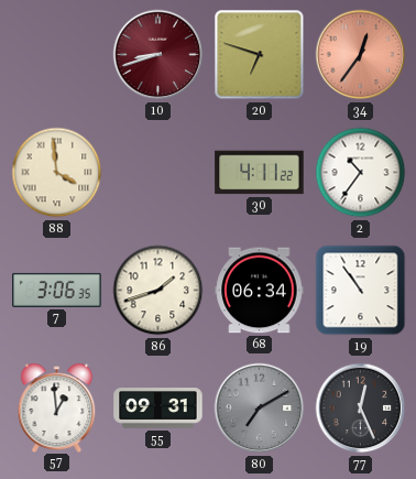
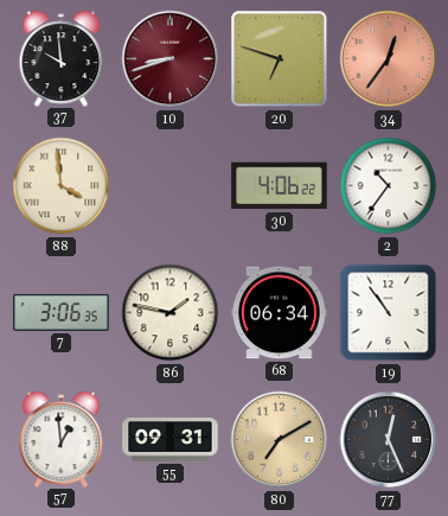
37: none -> 9:59 (62, 58)
30: 4:11 -> 4:06 (280, 186)
86: 1:42 -> 1:47 (171, 313)
80 dial: grey -> champagne (280, 440)
